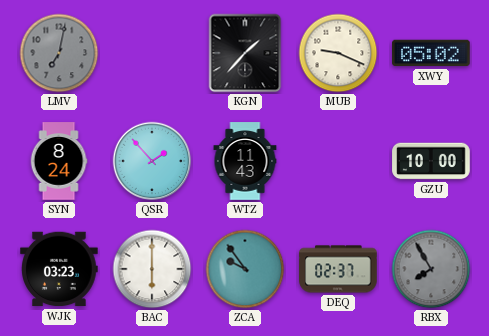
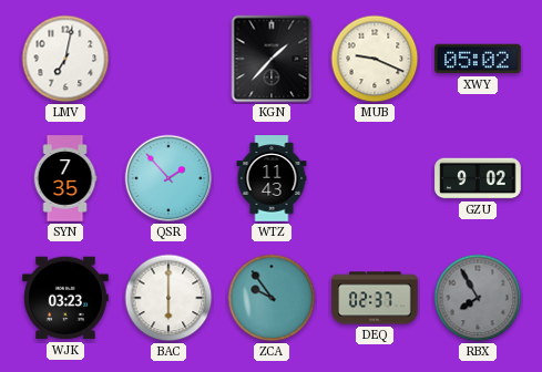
LMV dial: grey -> white (65, 59)
SYN: 8:24 -> 7:35 (65, 178)
GZU: 10:00 -> 9:02 (478, 178)
